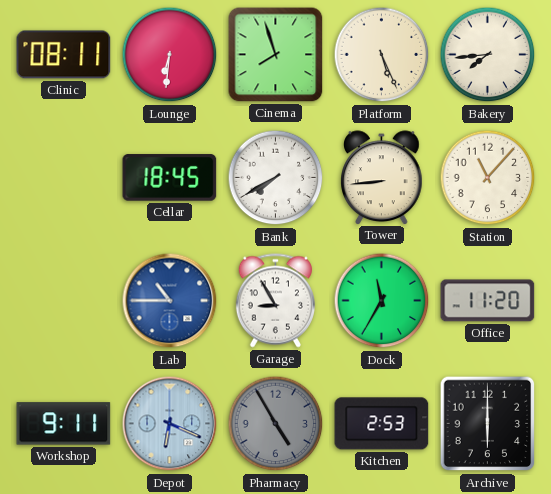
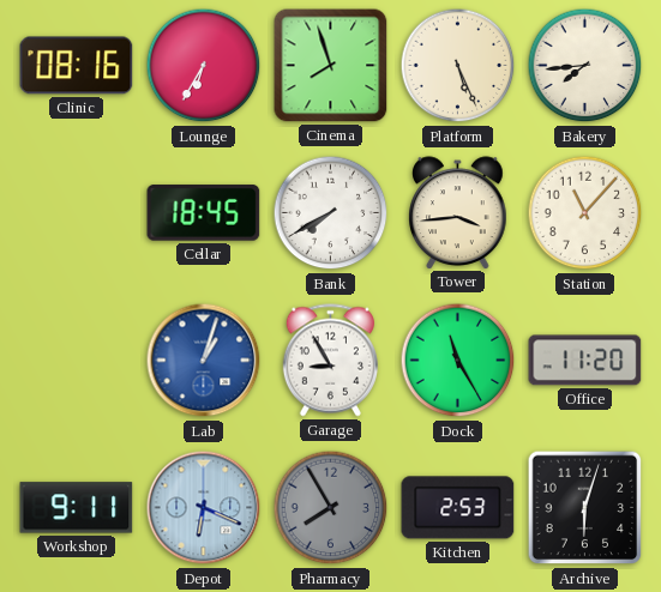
Clinic: 08:11 -> 08:16 (77, 66)
Lounge: 6:31 -> 6:35 (204, 66)
Tower: 8:44 -> 3:44 (458, 212)
Lab: 10:45 -> 1:03 (204, 361)
Dock: 11:35 -> 11:25 (458, 361)
Pharmacy: 4:55 -> 7:55 (331, 508)
Archive: 6:00 -> 6:03 (585, 508)
